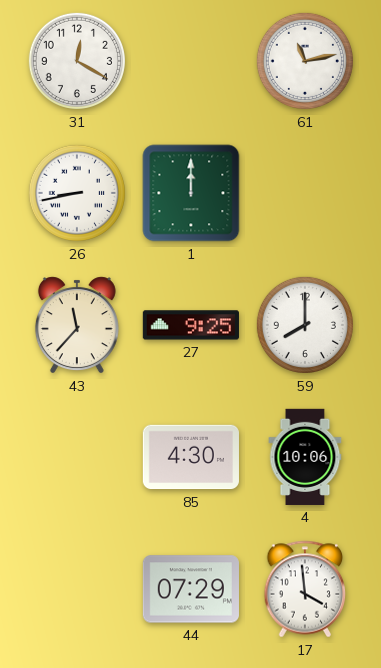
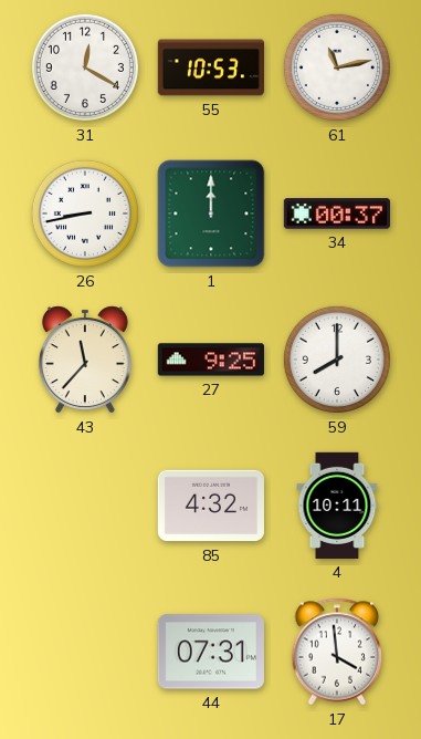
55: none -> 10:53 (211, 67)
34: none -> 00:37 (337, 214)
85: 4:30 -> 4:32 (211, 506)
4: 10:06 -> 10:11 (337, 506)
44: 07:29 -> 07:31 (211, 652)
